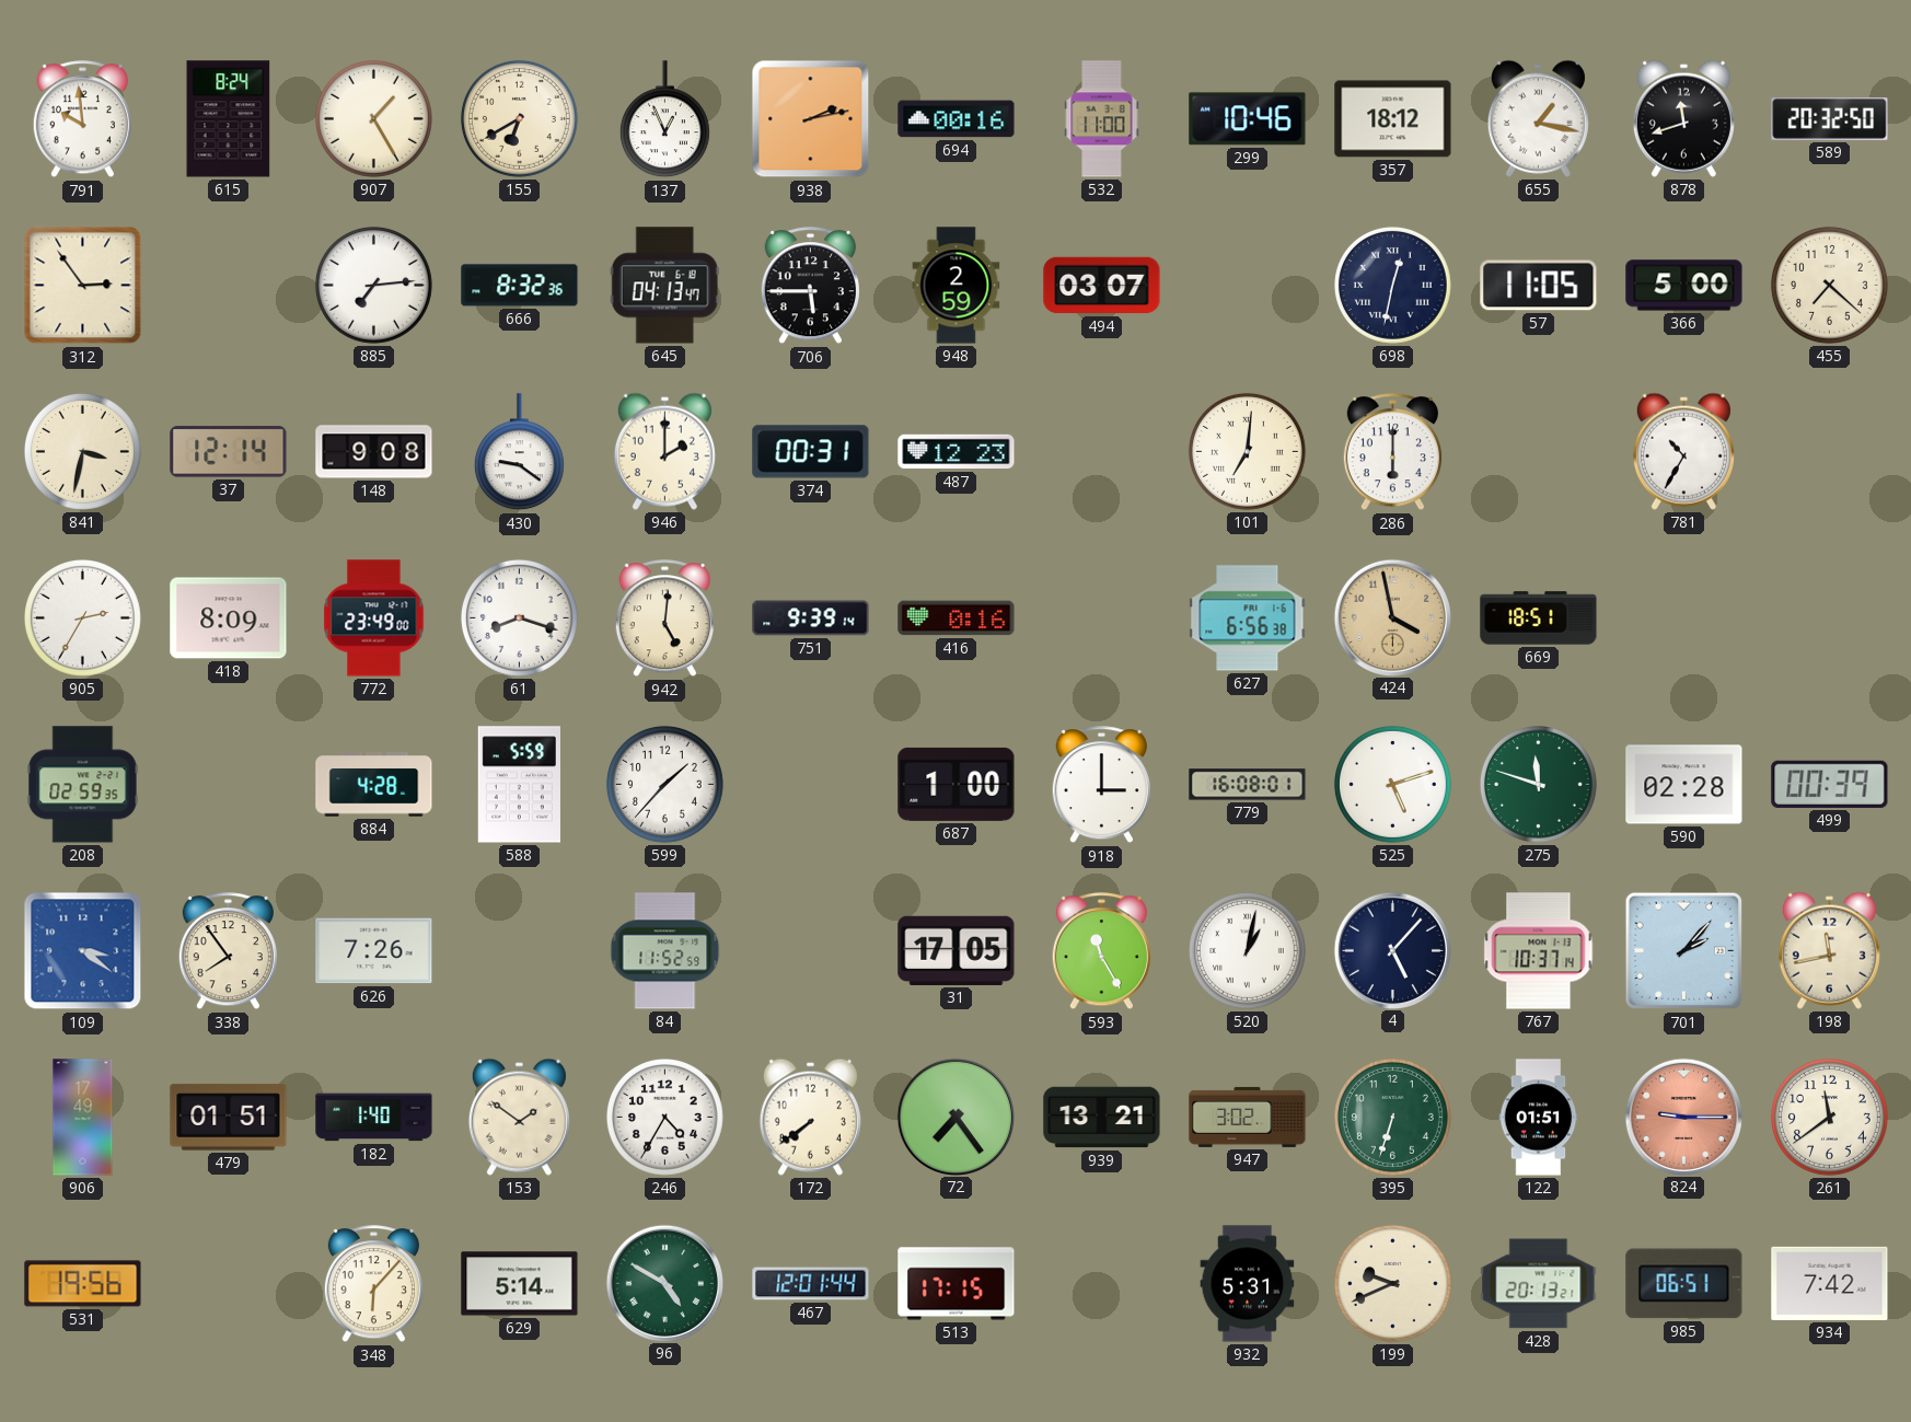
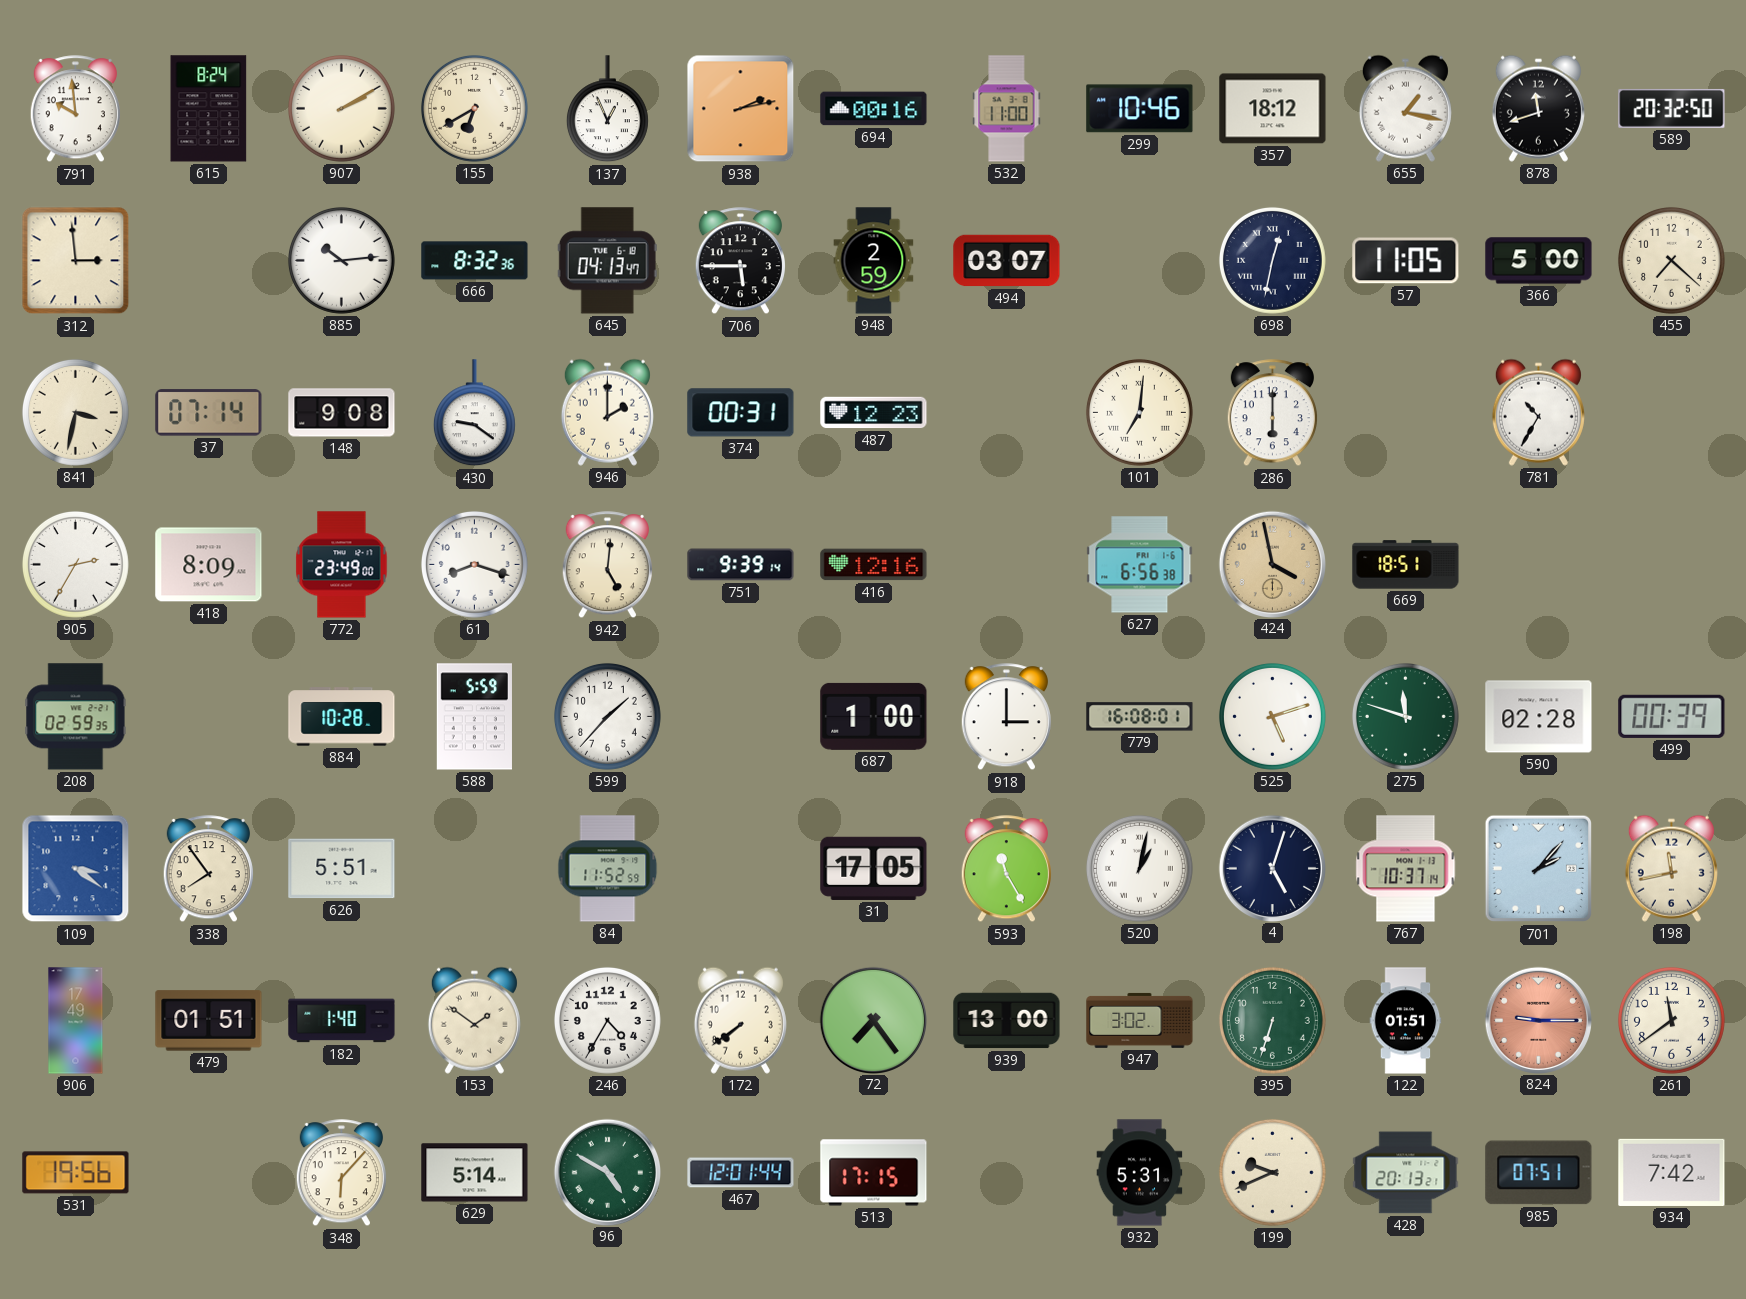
907: 1:25 -> 2:10 (341, 108)
312: 2:54 -> 2:59 (76, 261)
885: 7:14 -> 10:14 (341, 260)
37: 12:14 -> 07:14 (209, 413)
416: 0:16 -> 12:16 (874, 565)
884: 4:28 -> 10:28 (342, 717)
626: 7:26 -> 5:51 (342, 869)
4: 5:07 -> 5:03 (1272, 868)
939: 13:21 -> 13:00 (1007, 1021)
985: 06:51 -> 07:51 (1539, 1173)
